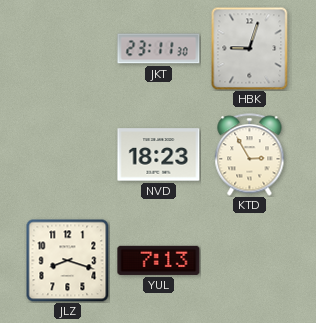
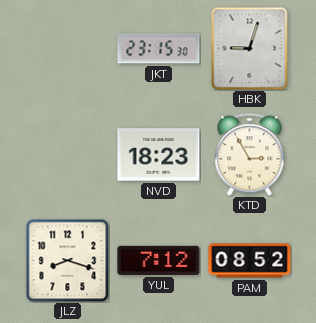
JKT: 23:11 -> 23:15 (159, 49)
YUL: 7:13 -> 7:12 (159, 260)
PAM: none -> 08:52 (250, 261)
